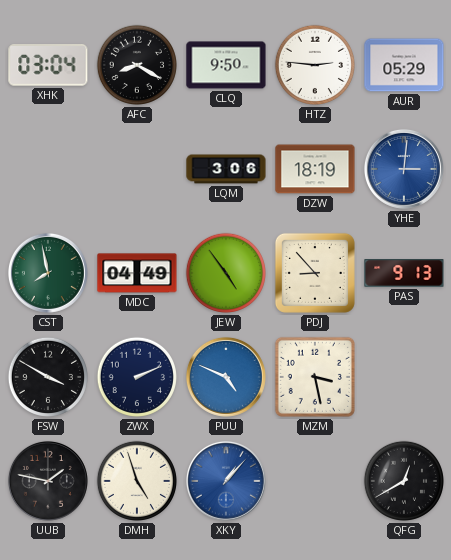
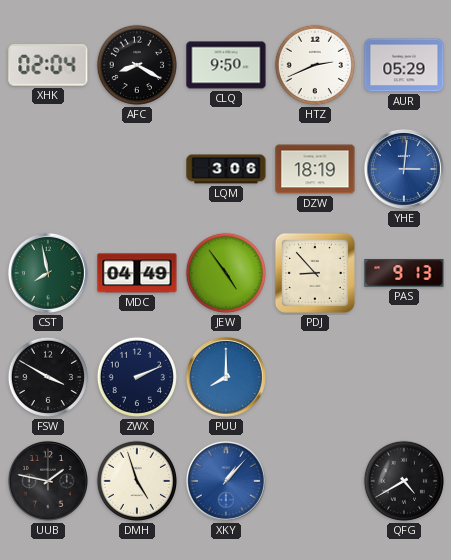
XHK: 03:04 -> 02:04 (48, 65)
HTZ: 2:46 -> 2:41 (315, 65)
PUU: 4:49 -> 8:00 (226, 377)
MZM: 3:28 -> none (315, 377)
QFG: 12:40 -> 4:40 (404, 481)
